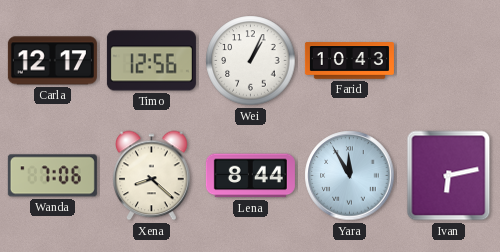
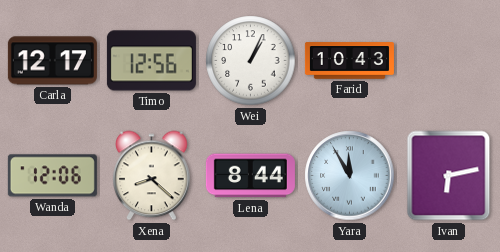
Wanda: 7:06 -> 12:06 (52, 176)
